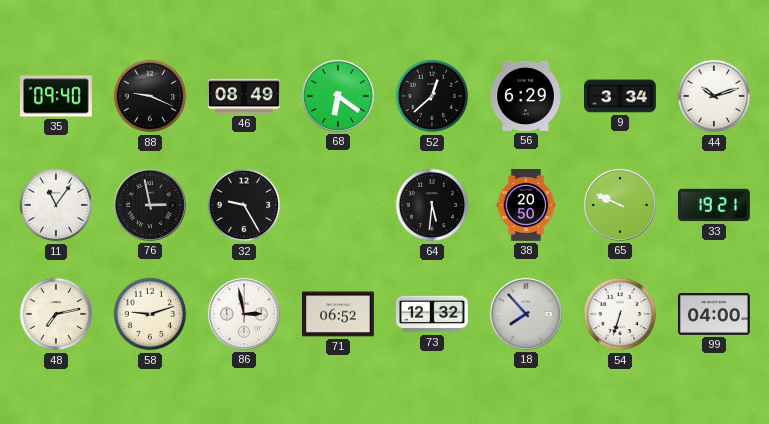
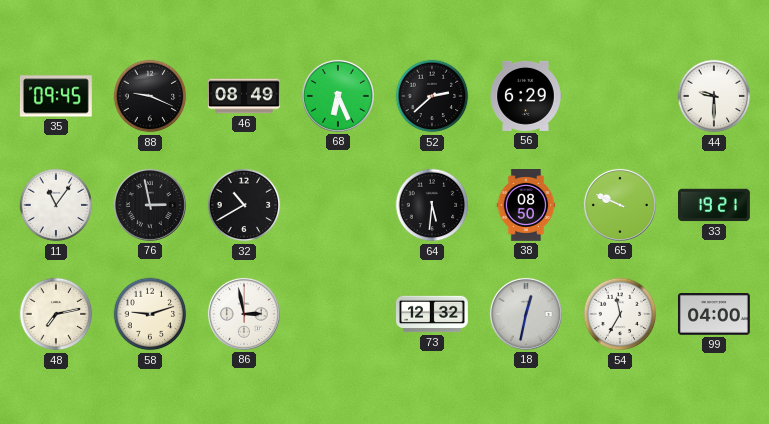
35: 09:40 -> 09:45 (56, 96)
68: 6:21 -> 6:26 (338, 96)
52: 12:38 -> 2:38 (432, 96)
9: 3:34 -> none (621, 96)
44: 10:12 -> 9:30 (714, 96)
32: 9:25 -> 10:40 (244, 205)
38: 20:50 -> 08:50 (526, 206)
71: 06:52 -> none (339, 314)
18: 7:53 -> 12:32 (526, 314)
54: 6:33 -> 11:35 (620, 314)
